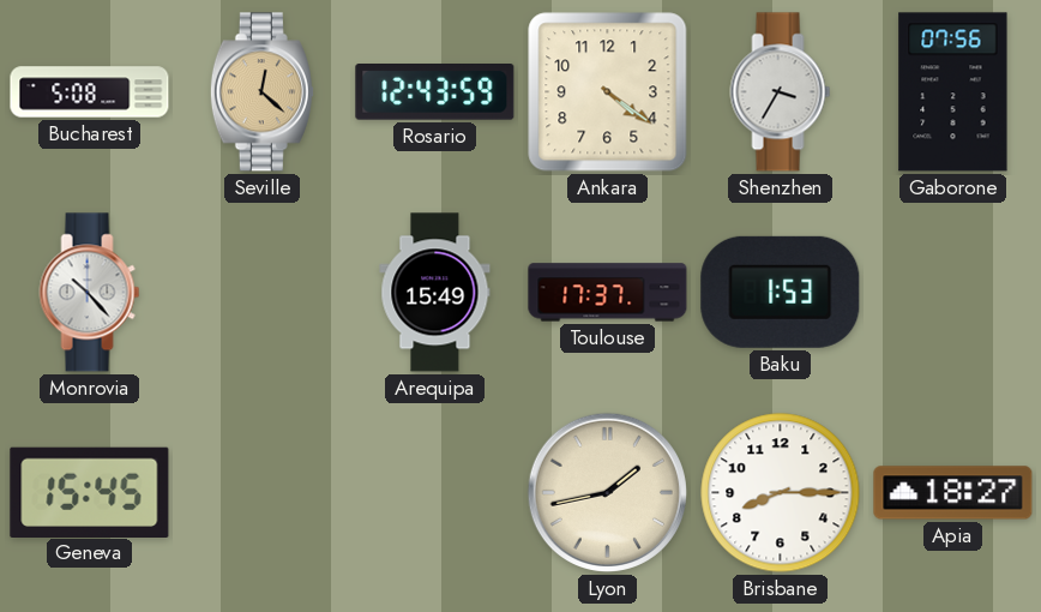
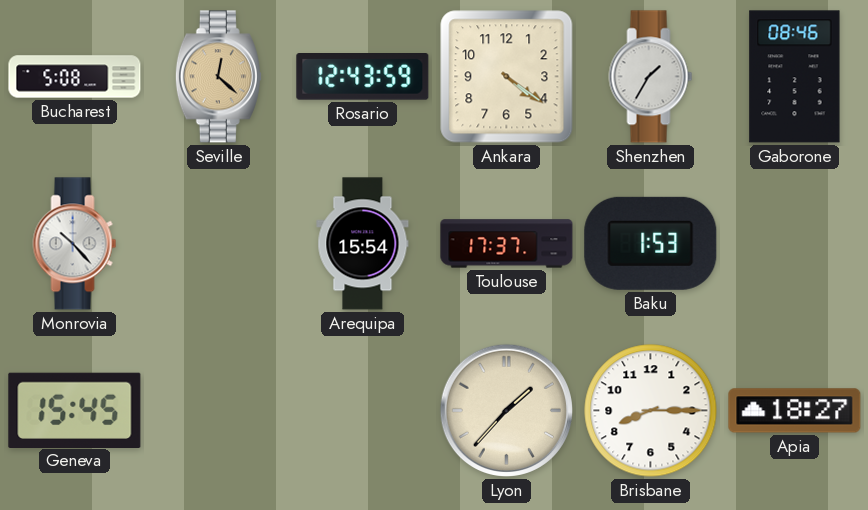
Shenzhen: 3:35 -> 1:35 (651, 77)
Gaborone: 07:56 -> 08:46 (795, 77)
Arequipa: 15:49 -> 15:54 (363, 244)
Lyon: 1:43 -> 1:37 (506, 410)
